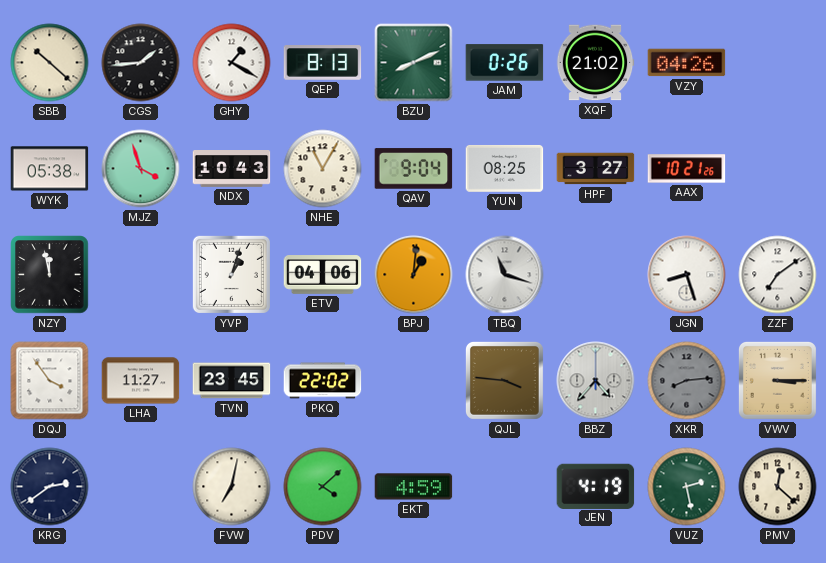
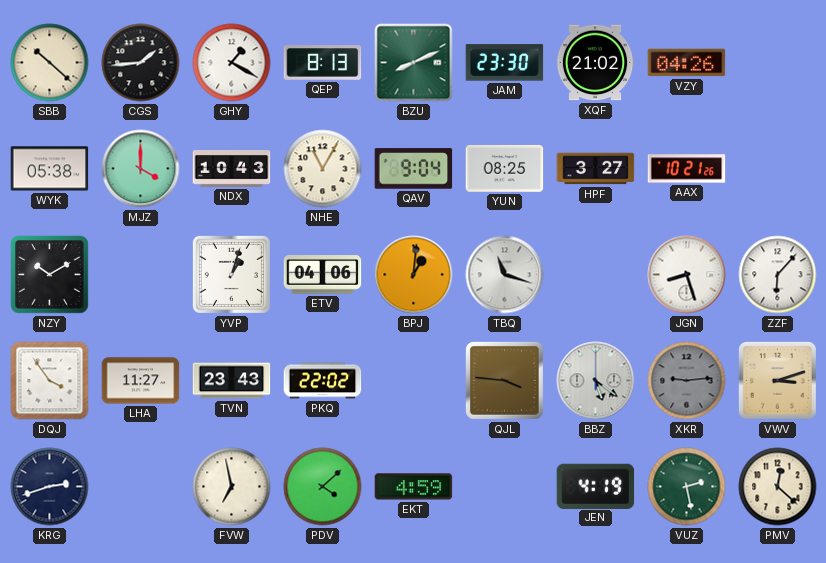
JAM: 0:26 -> 23:30 (505, 63)
MJZ: 3:57 -> 4:00 (141, 169)
NZY: 11:58 -> 10:10 (50, 275)
ZZF: 7:09 -> 6:07 (778, 275)
TVN: 23:45 -> 23:43 (232, 381)
BBZ: 4:37 -> 5:21 (596, 381)
XKR: 8:14 -> 9:14 (687, 381)
VWV: 3:15 -> 3:12 (777, 380)
KRG: 2:39 -> 2:42 (50, 487)
FVW: 7:02 -> 6:58 (232, 487)
